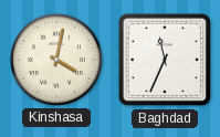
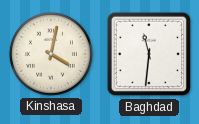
Baghdad: 11:34 -> 11:31 (149, 54)
